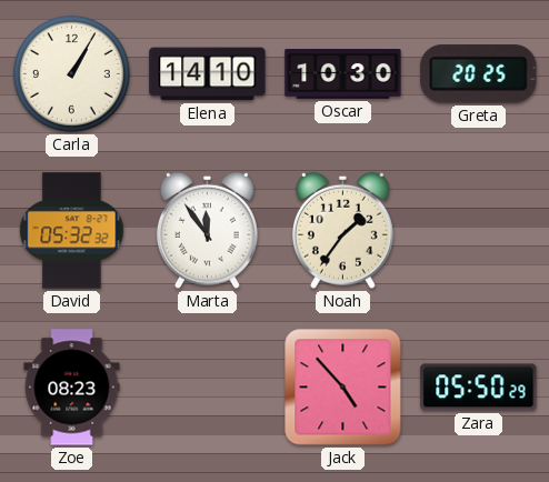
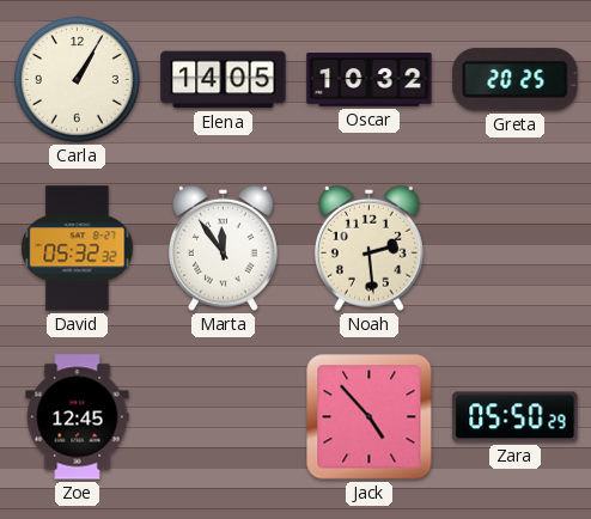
Elena: 14:10 -> 14:05 (224, 80)
Oscar: 10:30 -> 10:32 (370, 80)
Noah: 1:36 -> 2:29 (368, 248)
Zoe: 08:23 -> 12:45 (78, 417)
